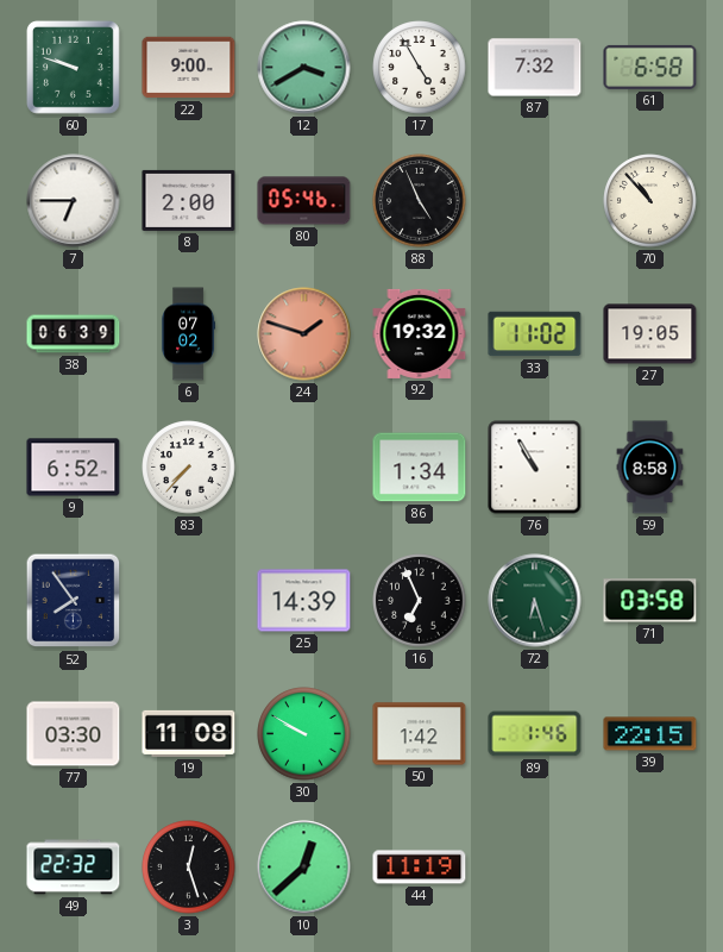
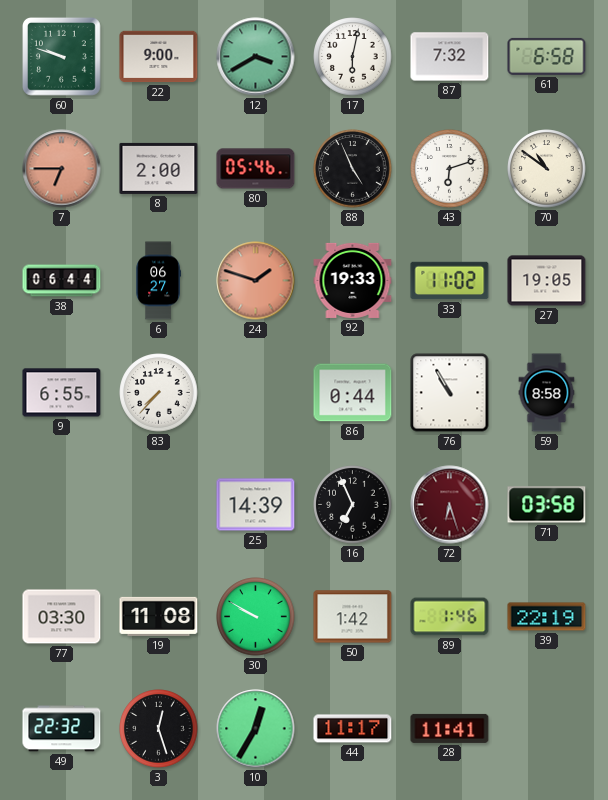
17: 4:55 -> 6:02 (353, 57)
7 dial: white -> salmon (62, 169)
43: none -> 6:12 (450, 169)
70: 10:53 -> 10:51 (547, 169)
38: 06:39 -> 06:44 (62, 281)
6: 07:02 -> 06:27 (158, 281)
92: 19:32 -> 19:33 (353, 280)
9: 6:52 -> 6:55 (62, 393)
86: 1:34 -> 0:44 (353, 393)
52: 7:54 -> none (74, 601)
72 dial: green -> burgundy (450, 505)
39: 22:15 -> 22:19 (547, 617)
10: 12:38 -> 12:35 (256, 729)
44: 11:19 -> 11:17 (353, 729)
28: none -> 11:41 (450, 728)
